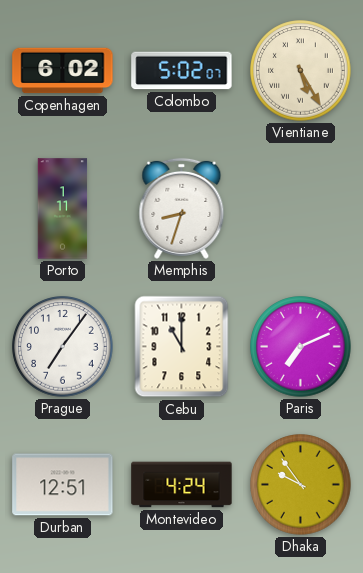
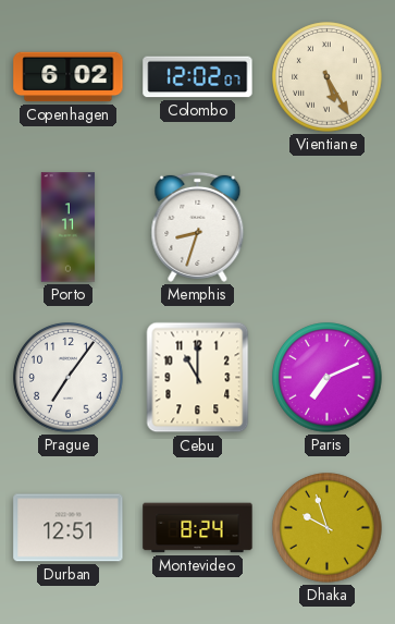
Colombo: 5:02 -> 12:02 (198, 77)
Montevideo: 4:24 -> 8:24 (198, 528)
Dhaka: 9:54 -> 9:57 (328, 528)
